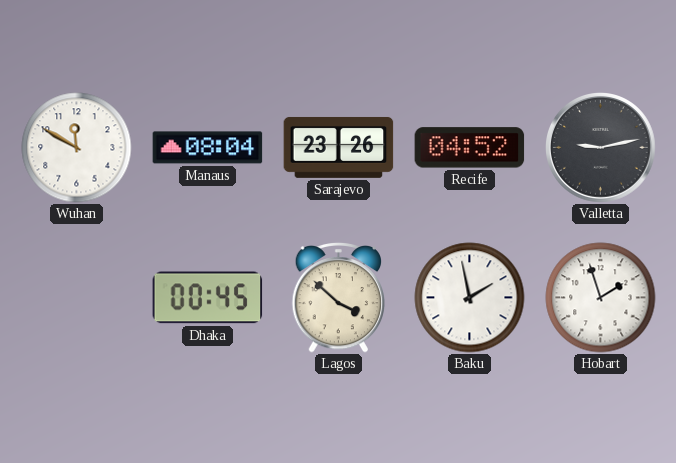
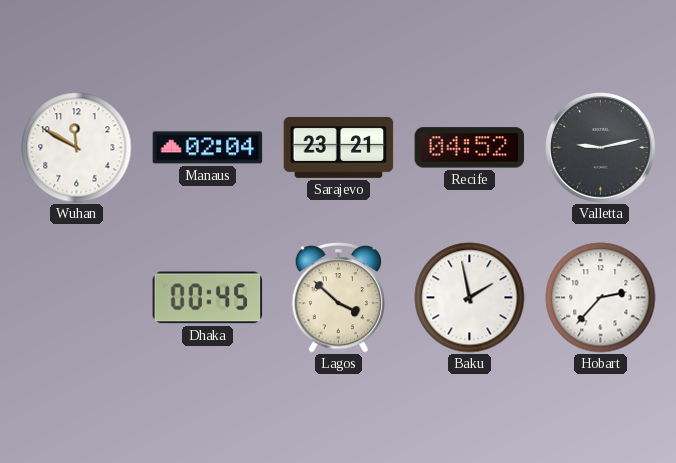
Manaus: 08:04 -> 02:04 (208, 148)
Sarajevo: 23:26 -> 23:21 (339, 147)
Hobart: 1:57 -> 2:37 (601, 298)
